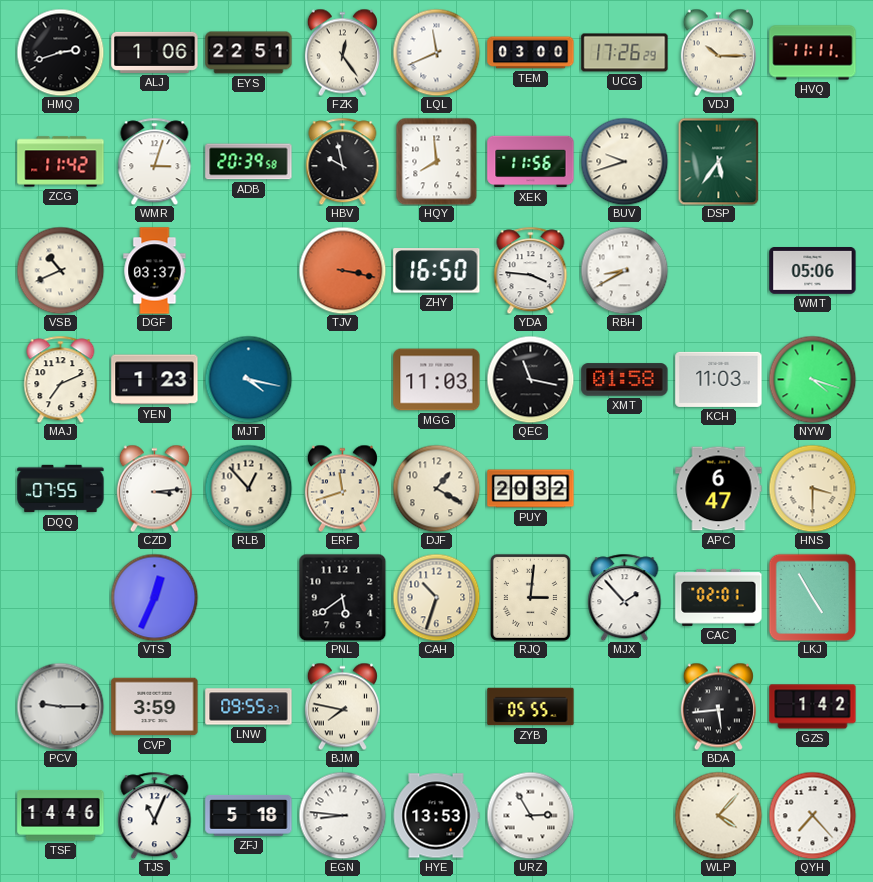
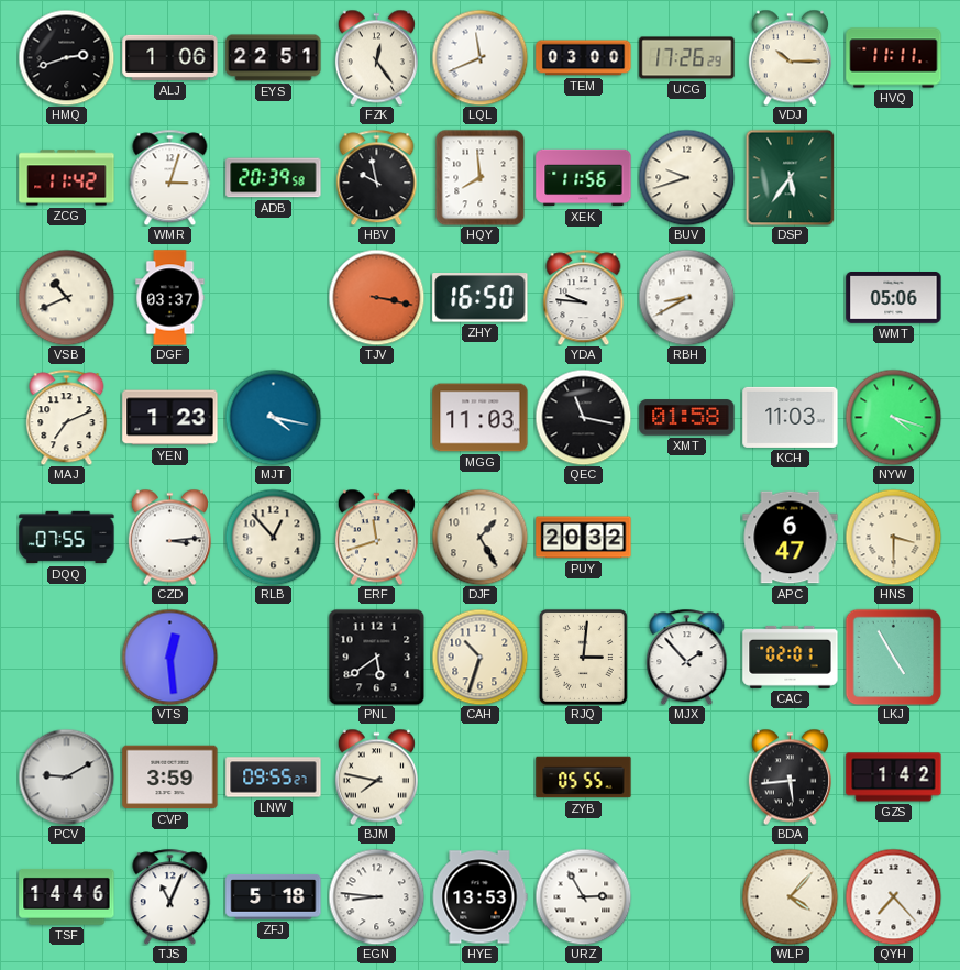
YDA: 3:46 -> 9:46 (584, 297)
DJF: 1:20 -> 1:25 (479, 537)
VTS: 12:34 -> 12:29 (169, 657)
PCV: 9:15 -> 9:10 (66, 776)
